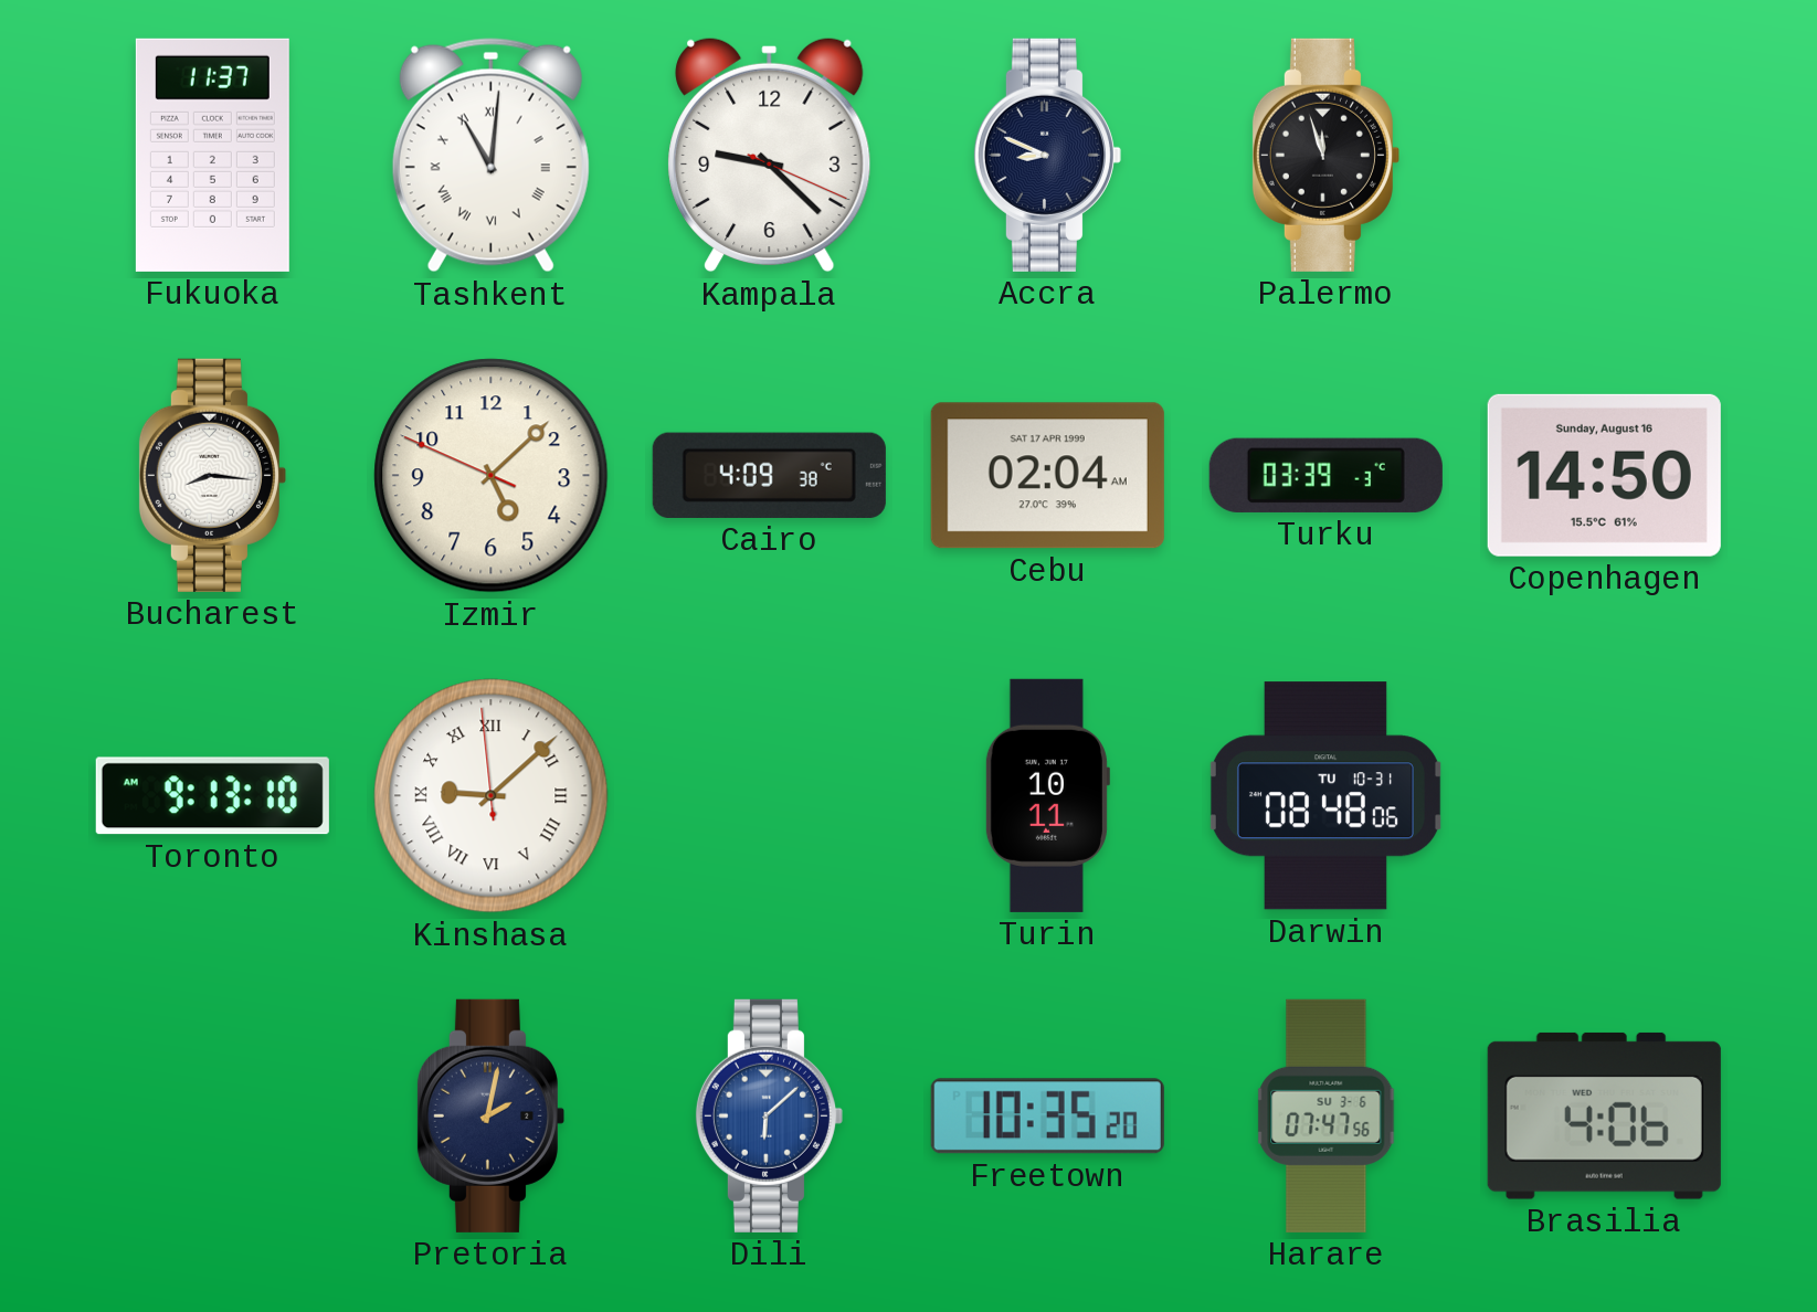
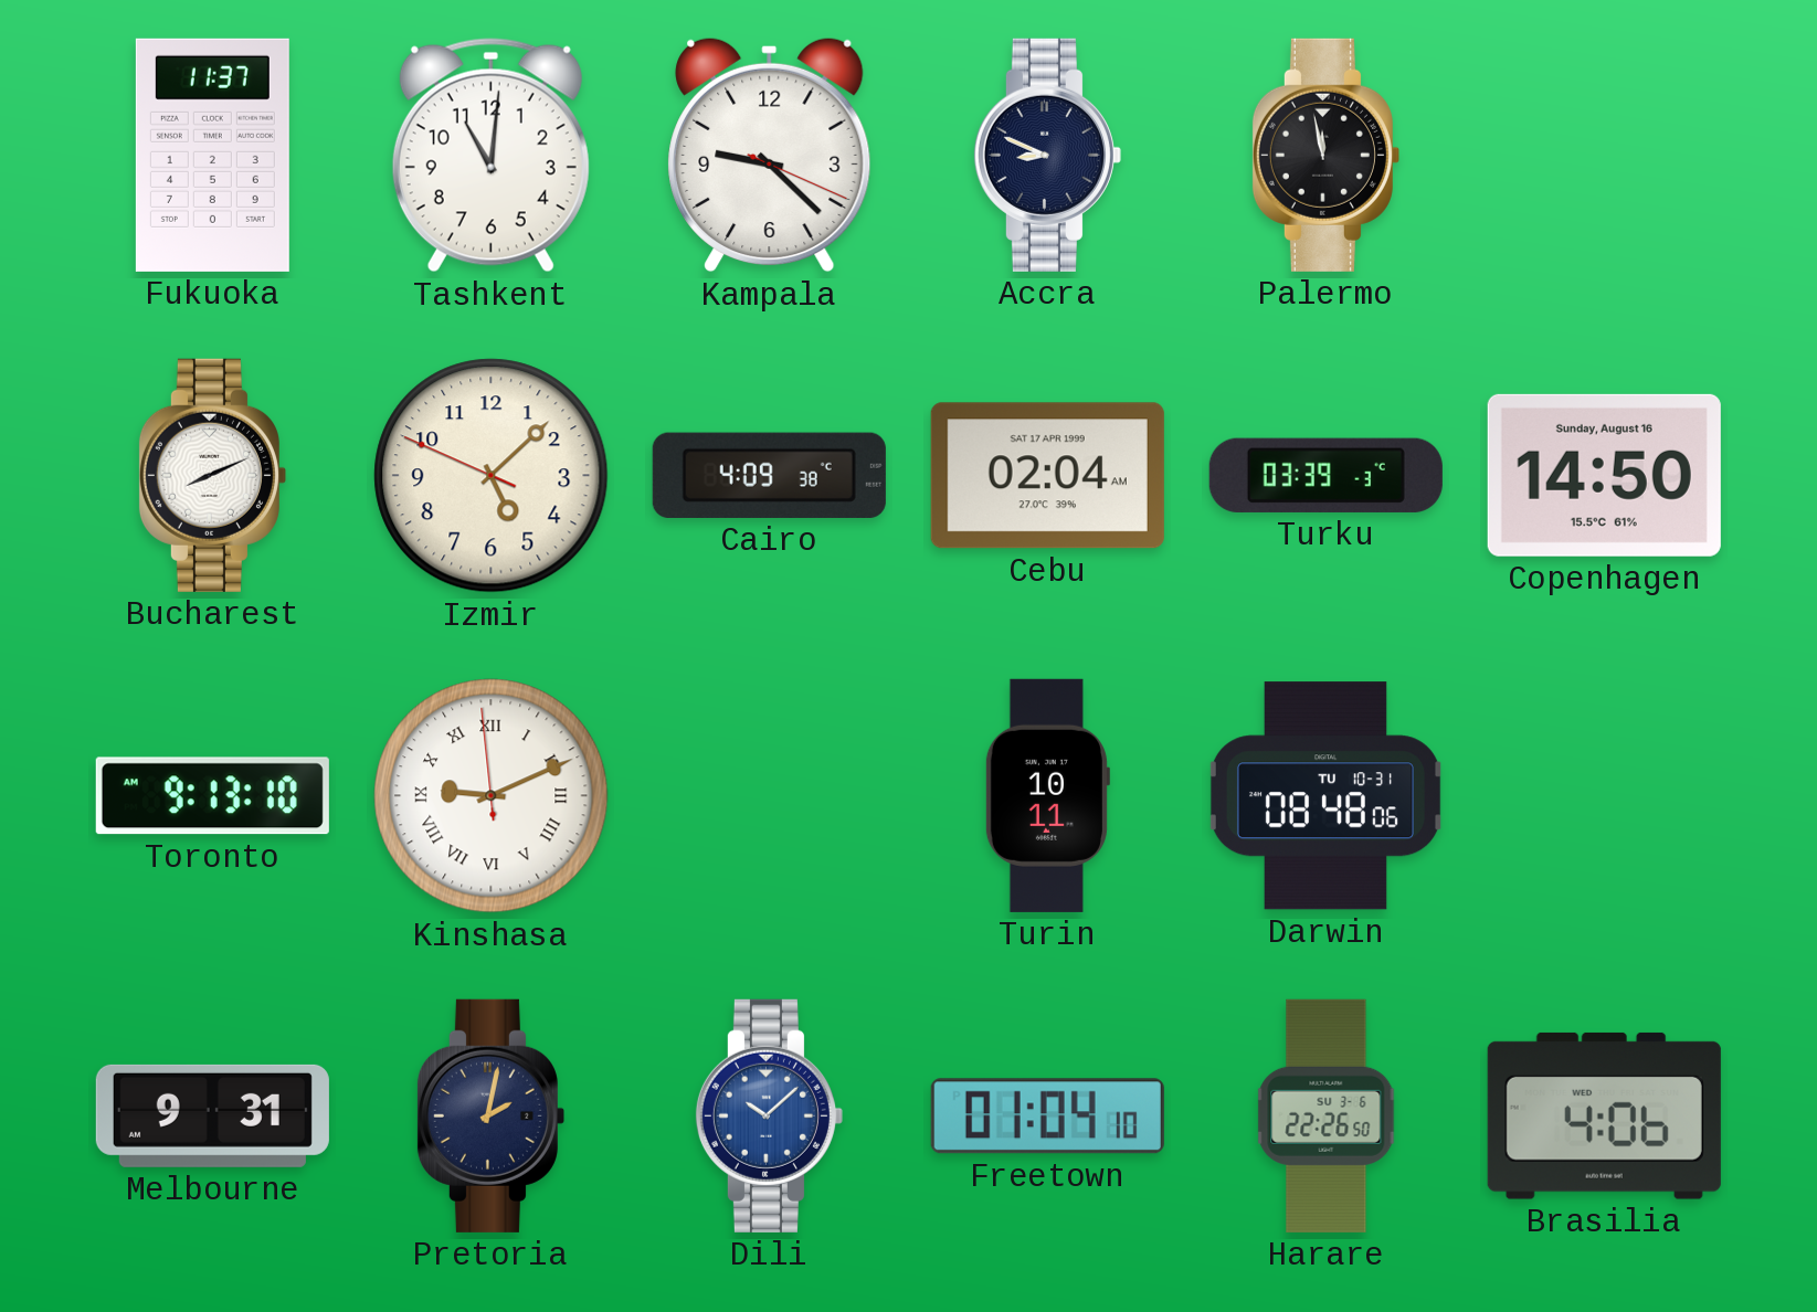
Tashkent numerals: Roman -> Arabic (490, 156)
Palermo: 11:57 -> 11:58 (1325, 155)
Bucharest: 8:16 -> 8:11 (212, 475)
Kinshasa: 9:07 -> 9:10 (492, 796)
Melbourne: none -> 9:31 (212, 1115)
Dili: 6:08 -> 10:08 (769, 1115)
Freetown: 10:35 -> 01:04 (1047, 1117)
Harare: 07:47 -> 22:26 (1327, 1115)
